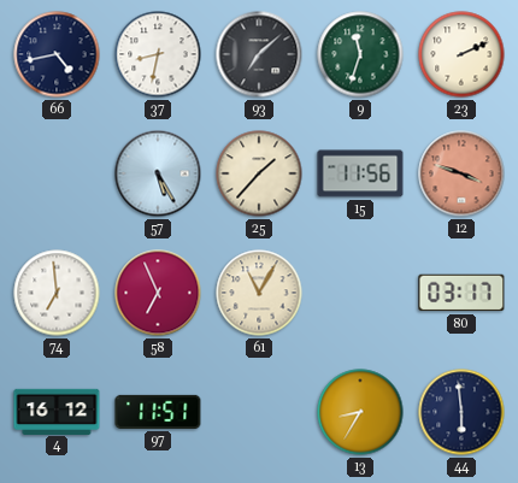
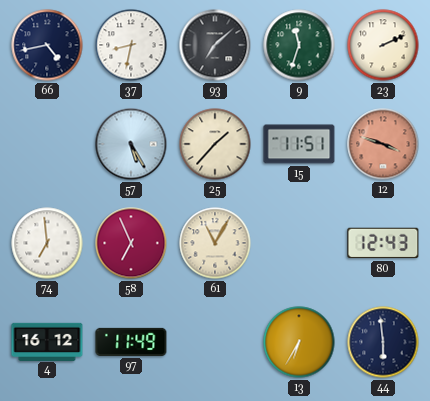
15: 11:56 -> 11:51 (299, 144)
80: 03:17 -> 12:43 (383, 243)
97: 11:51 -> 11:49 (131, 342)
13: 8:35 -> 6:35 (299, 342)
